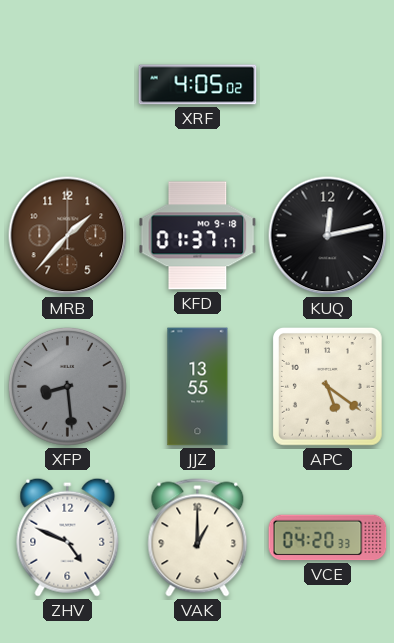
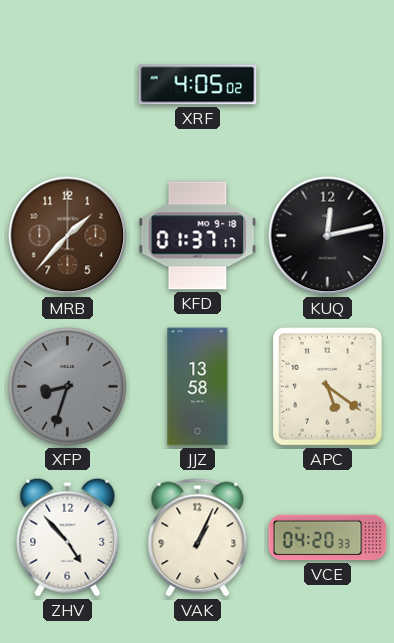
XFP: 8:29 -> 8:33 (67, 386)
JJZ: 13:55 -> 13:58 (198, 387)
ZHV: 4:49 -> 4:53 (68, 537)
VAK: 1:00 -> 1:04 (198, 538)
